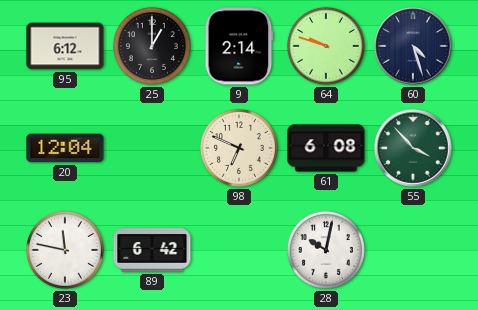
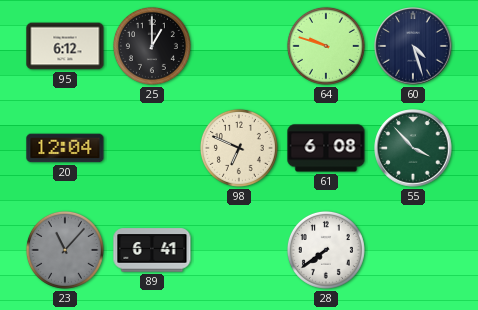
9: 2:14 -> none (239, 46)
23: 11:47 -> 11:07 (65, 250)
23 dial: white -> grey (65, 250)
89: 6:42 -> 6:41 (152, 250)
28: 10:02 -> 7:39 (326, 250)
